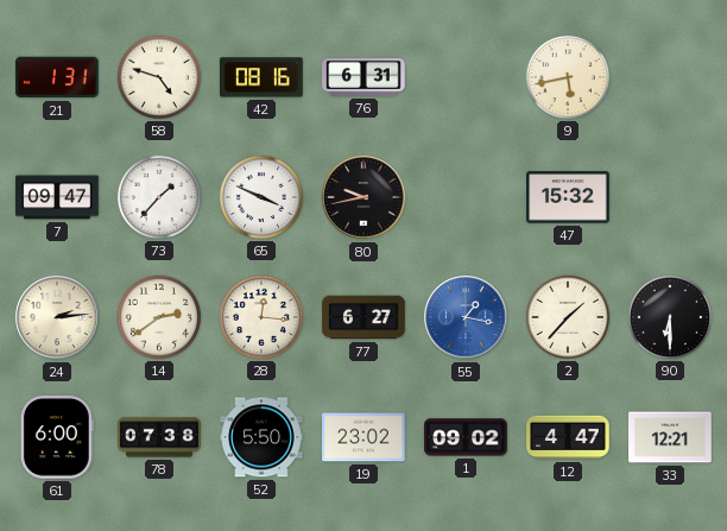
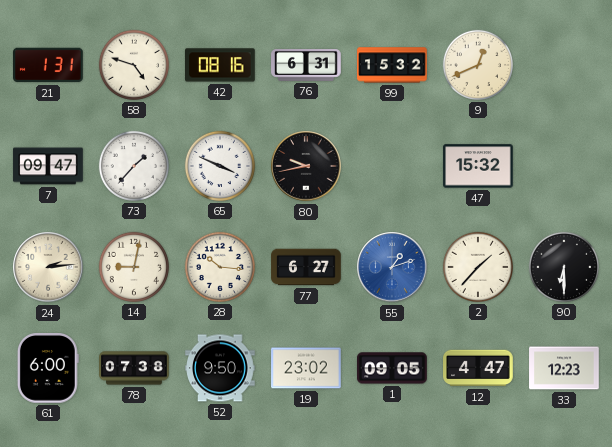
99: none -> 15:32 (392, 65)
9: 5:43 -> 12:41 (478, 65)
14: 2:39 -> 9:02 (134, 267)
28: 12:16 -> 10:16 (220, 267)
55: 1:17 -> 1:12 (392, 267)
52: 5:50 -> 9:50 (220, 368)
1: 09:02 -> 09:05 (392, 368)
33: 12:21 -> 12:23 (564, 368)
